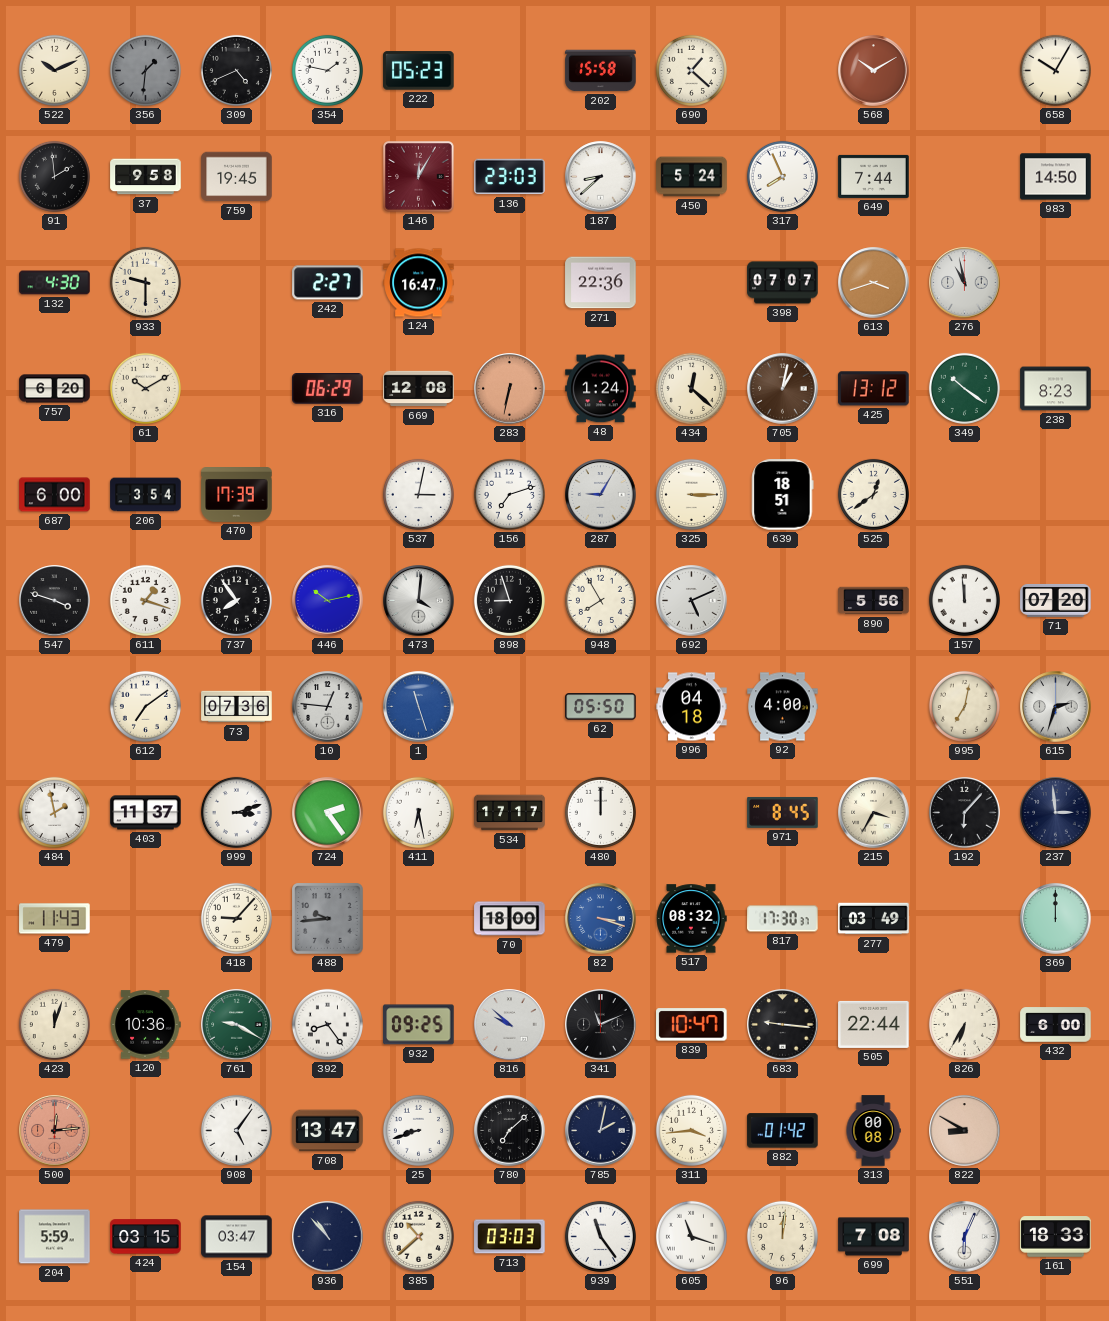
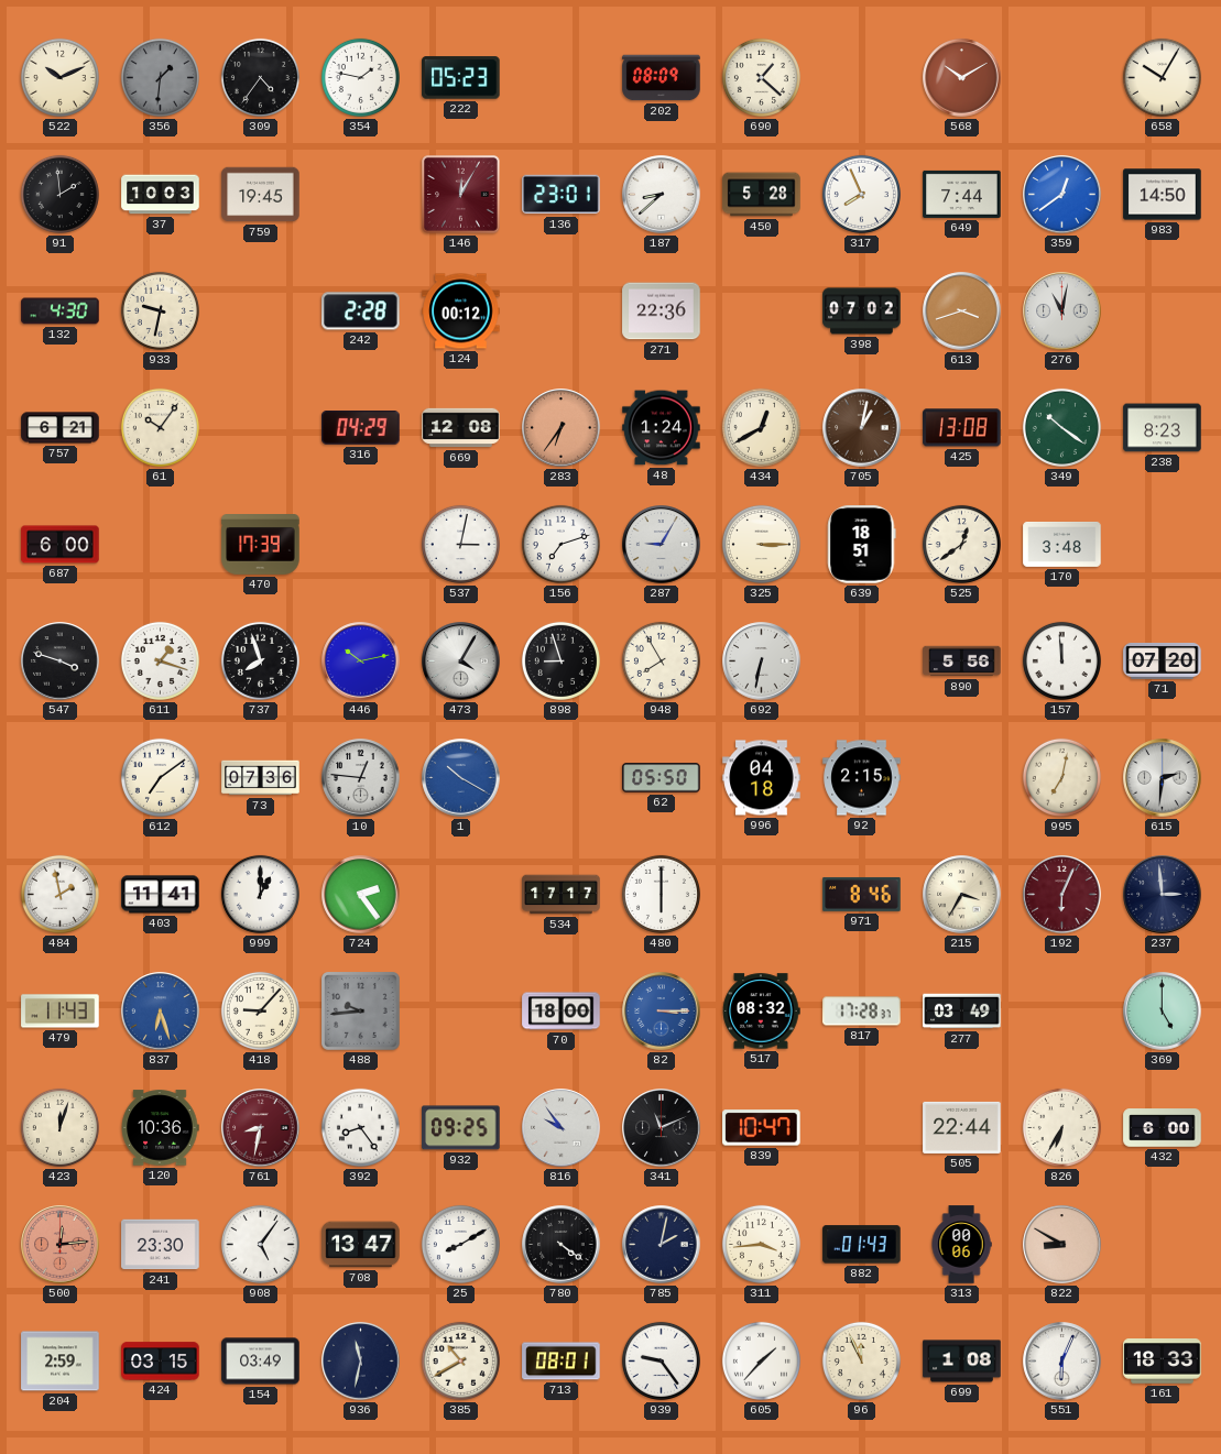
309: 4:41 -> 4:36 (260, 77)
202: 15:58 -> 08:09 (662, 78)
37: 9:58 -> 10:03 (161, 195)
136: 23:03 -> 23:01 (562, 195)
450: 5:24 -> 5:28 (762, 195)
359: none -> 12:39 (1062, 195)
933: 9:30 -> 9:32 (160, 310)
242: 2:27 -> 2:28 (361, 311)
124: 16:47 -> 00:12 (461, 311)
398: 07:07 -> 07:02 (862, 311)
276: 10:58 -> 11:02 (1062, 311)
757: 6:20 -> 6:21 (61, 428)
61: 10:10 -> 10:06 (160, 427)
316: 06:29 -> 04:29 (361, 428)
283: 6:32 -> 6:36 (562, 428)
434: 12:22 -> 12:40 (761, 427)
425: 13:12 -> 13:08 (962, 428)
206: 3:54 -> none (146, 495)
170: none -> 3:48 (1062, 544)
737: 7:54 -> 7:57 (260, 660)
473: 4:01 -> 4:05 (461, 662)
692: 5:11 -> 6:32 (762, 662)
1: 11:27 -> 10:20 (461, 778)
92: 4:00 -> 2:15 (862, 778)
615: 2:33 -> 2:31 (1163, 778)
403: 11:37 -> 11:41 (161, 895)
999: 3:12 -> 1:00 (260, 894)
411: 6:28 -> none (418, 812)
480: 12:00 -> 6:00 (661, 894)
971: 8:45 -> 8:46 (862, 895)
192: 6:07 -> 6:04 (1062, 895)
192 dial: black -> burgundy (1062, 895)
837: none -> 6:27 (161, 1012)
82: 3:18 -> 3:15 (662, 1012)
817: 17:30 -> 17:28 (862, 1012)
369: 12:00 -> 5:00 (1163, 1012)
761: 9:20 -> 8:32 (261, 1128)
761 dial: green -> burgundy (261, 1128)
816: 9:52 -> 9:54 (562, 1128)
683: 9:16 -> none (783, 1025)
241: none -> 23:30 (161, 1245)
25: 8:42 -> 8:10 (460, 1244)
780: 7:08 -> 4:21 (562, 1245)
882: 01:42 -> 01:43 (862, 1245)
313: 00:08 -> 00:06 (961, 1245)
204: 5:59 -> 2:59 (61, 1362)
154: 03:47 -> 03:49 (261, 1362)
936: 10:53 -> 11:32 (361, 1362)
385: 10:38 -> 10:40 (460, 1360)
713: 03:03 -> 08:01 (562, 1362)
939: 11:24 -> 9:24 (661, 1360)
605: 11:18 -> 1:37 (761, 1360)
96: 12:01 -> 11:56 (861, 1360)
699: 7:08 -> 1:08 (962, 1362)
